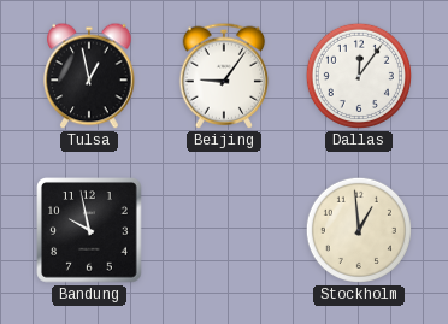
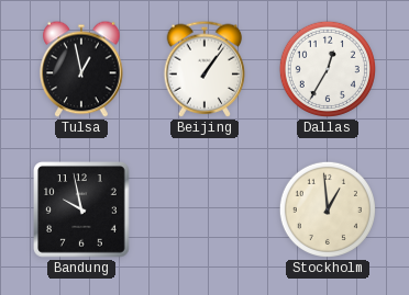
Beijing: 9:06 -> 1:06 (204, 69)
Dallas: 12:06 -> 12:35 (328, 69)
